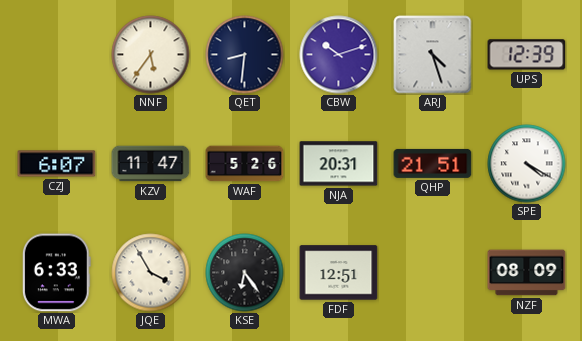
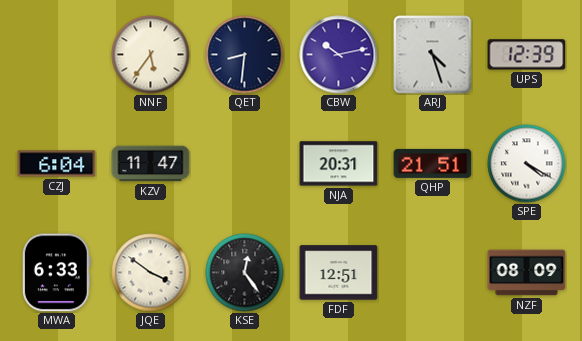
CBW: 10:12 -> 10:13 (339, 55)
CZJ: 6:07 -> 6:04 (57, 164)
WAF: 5:26 -> none (245, 164)
JQE: 3:55 -> 3:51 (151, 273)
KSE: 6:24 -> 12:24 (245, 273)
